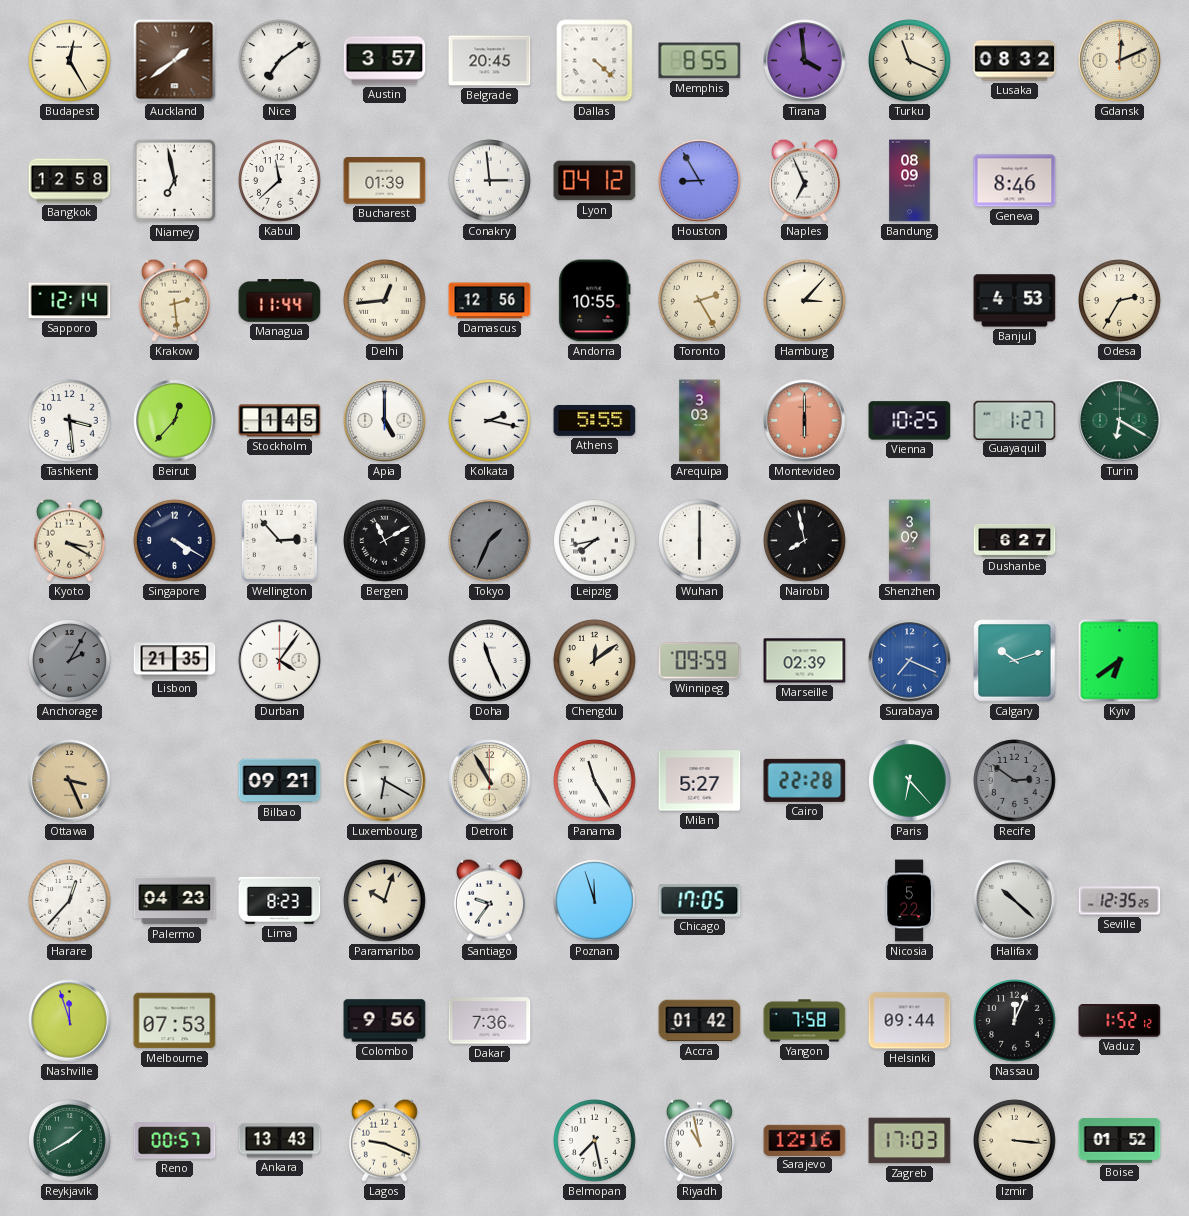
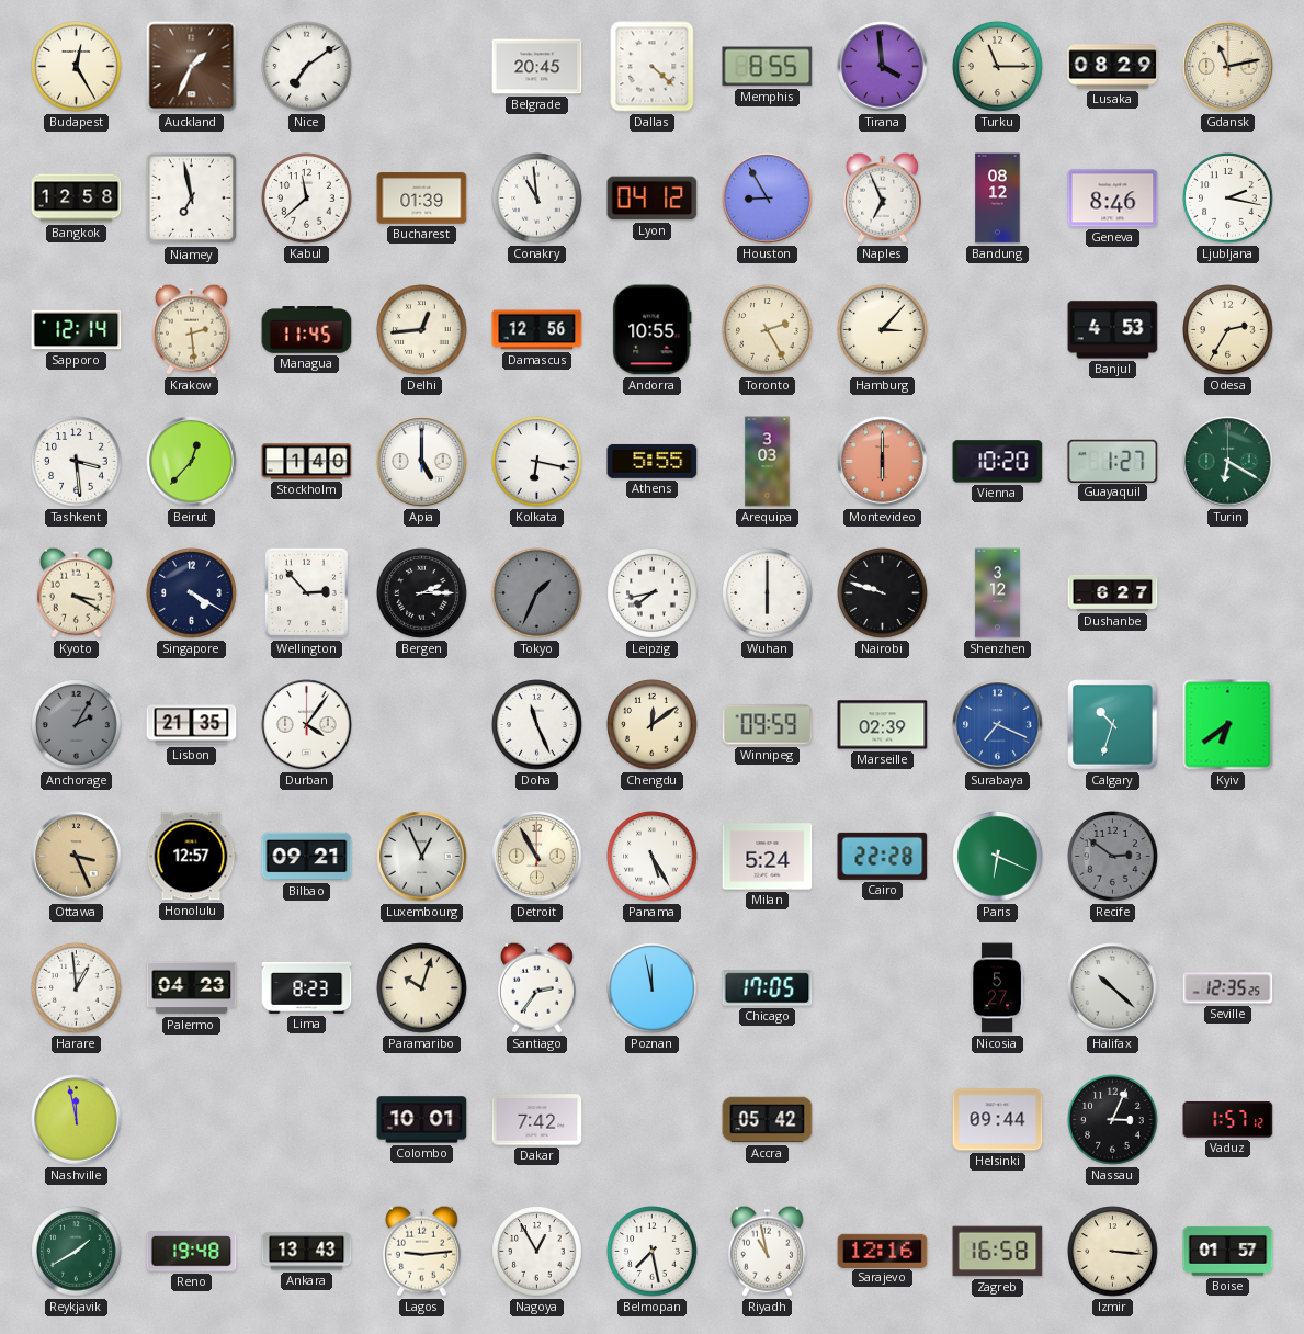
Auckland: 1:39 -> 1:34 (192, 67)
Austin: 3:57 -> none (385, 61)
Turku: 11:19 -> 11:15 (998, 67)
Lusaka: 08:32 -> 08:29 (1113, 67)
Gdansk: 12:11 -> 11:13 (1228, 67)
Conakry: 2:59 -> 10:59 (537, 199)
Bandung: 08:09 -> 08:12 (998, 199)
Ljubljana: none -> 2:17 (1228, 199)
Managua: 11:44 -> 11:45 (307, 330)
Stockholm: 1:45 -> 1:40 (307, 462)
Kolkata: 2:17 -> 6:17 (537, 462)
Vienna: 10:25 -> 10:20 (998, 462)
Bergen: 11:10 -> 2:15 (422, 593)
Nairobi: 7:58 -> 9:48 (883, 593)
Shenzhen: 3:09 -> 3:12 (997, 593)
Calgary: 10:12 -> 10:33 (1113, 725)
Honolulu: none -> 12:57 (191, 857)
Luxembourg: 6:20 -> 12:56 (422, 857)
Panama: 11:25 -> 5:25 (653, 857)
Milan: 5:27 -> 5:24 (768, 857)
Paris: 6:23 -> 6:19 (998, 857)
Harare: 12:37 -> 12:59 (77, 988)
Santiago: 9:36 -> 2:36 (536, 987)
Poznan: 11:57 -> 11:58 (653, 988)
Nicosia: 5:22 -> 5:27 (998, 988)
Nashville: 11:57 -> 11:58 (77, 1120)
Melbourne: 07:53 -> none (175, 1021)
Colombo: 9:56 -> 10:01 (422, 1120)
Dakar: 7:36 -> 7:42 (537, 1120)
Accra: 01:42 -> 05:42 (768, 1120)
Yangon: 7:58 -> none (805, 1021)
Nassau: 12:04 -> 3:04 (1113, 1120)
Vaduz: 1:52 -> 1:57 (1228, 1120)
Reno: 00:57 -> 19:48 (192, 1252)
Lagos: 9:19 -> 9:14 (421, 1251)
Nagoya: none -> 12:55 (537, 1252)
Zagreb: 17:03 -> 16:58 (998, 1252)
Boise: 01:52 -> 01:57 (1228, 1252)
